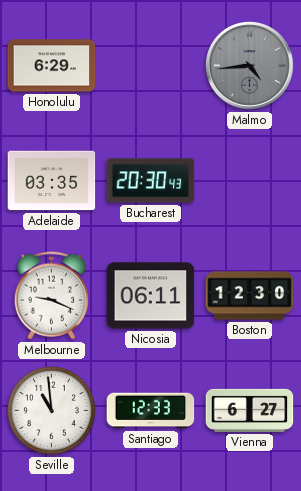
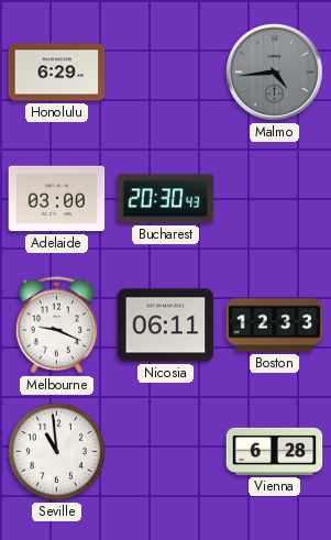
Adelaide: 03:35 -> 03:00 (57, 199)
Boston: 12:30 -> 12:33 (275, 326)
Santiago: 12:33 -> none (151, 411)
Vienna: 6:27 -> 6:28 (275, 451)
